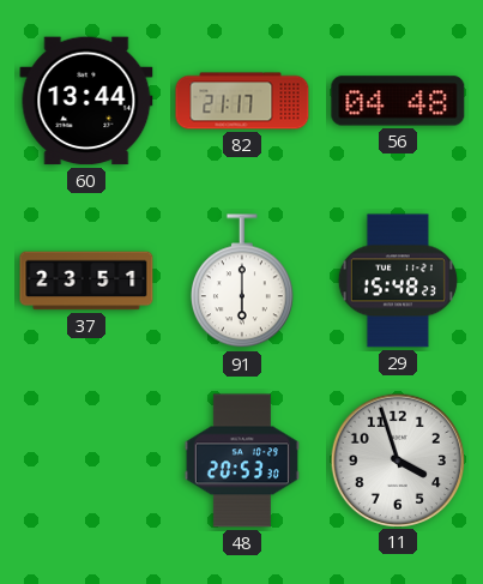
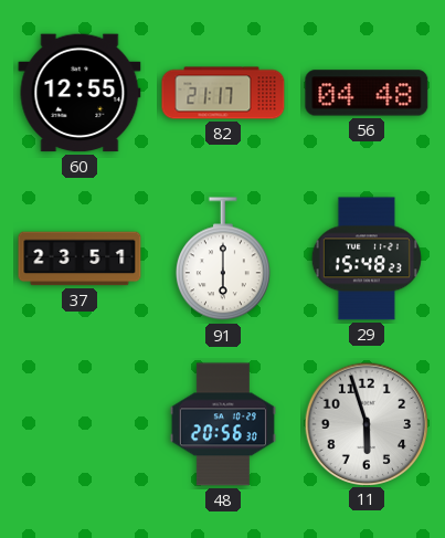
60: 13:44 -> 12:55 (80, 93)
48: 20:53 -> 20:56 (223, 424)
11: 3:57 -> 5:57 (365, 423)
